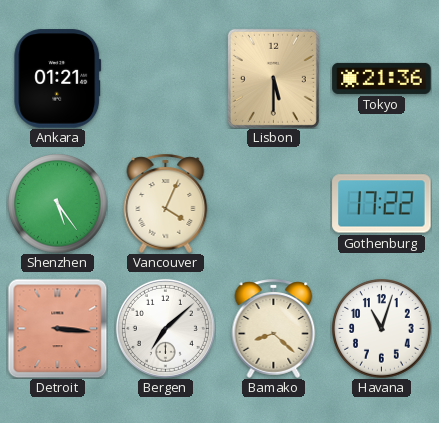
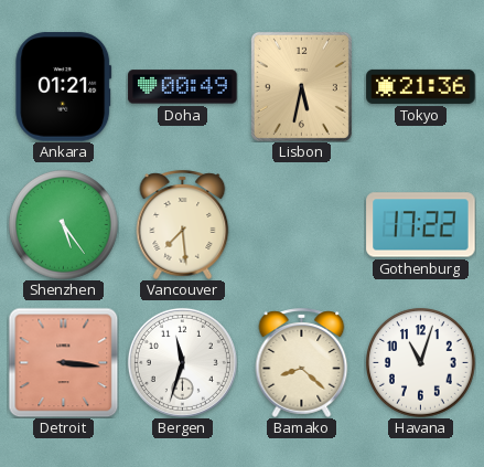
Doha: none -> 00:49 (183, 87)
Lisbon: 5:30 -> 5:32 (301, 86)
Vancouver: 4:04 -> 7:29 (183, 224)
Bergen: 7:08 -> 11:33 (182, 362)
